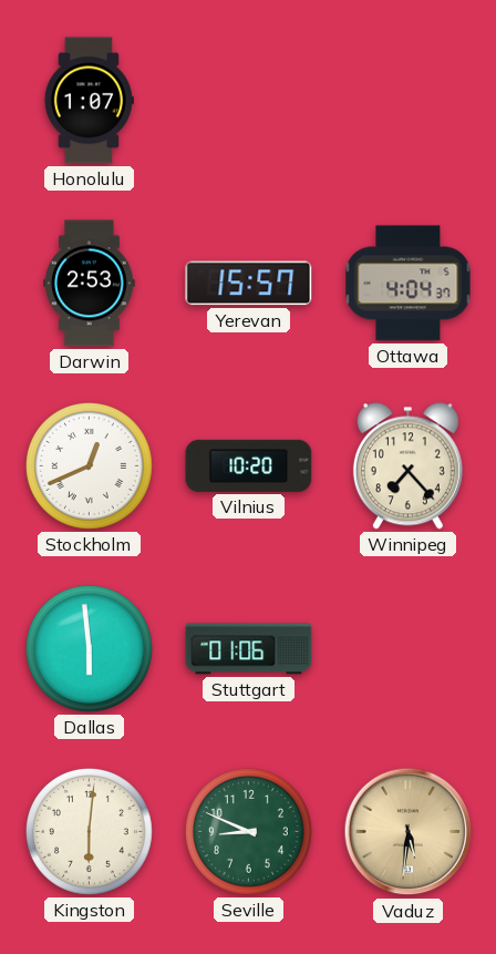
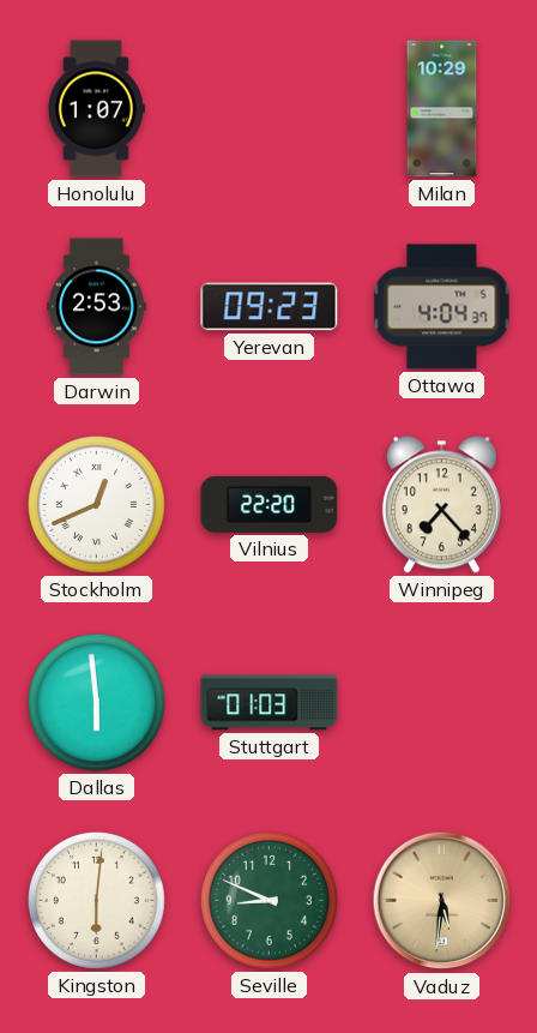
Milan: none -> 10:29 (442, 109)
Yerevan: 15:57 -> 09:23 (270, 307)
Vilnius: 10:20 -> 22:20 (270, 504)
Stuttgart: 01:06 -> 01:03 (270, 703)
